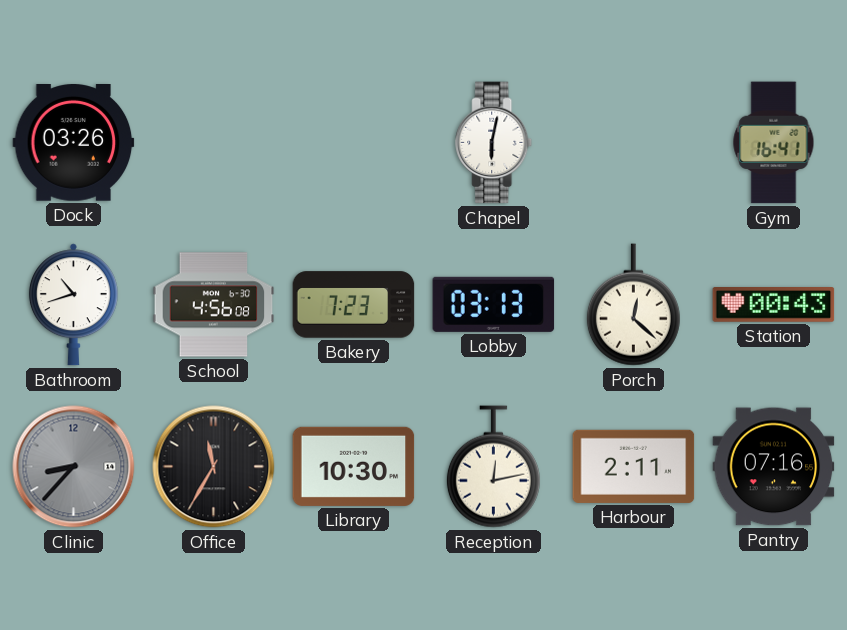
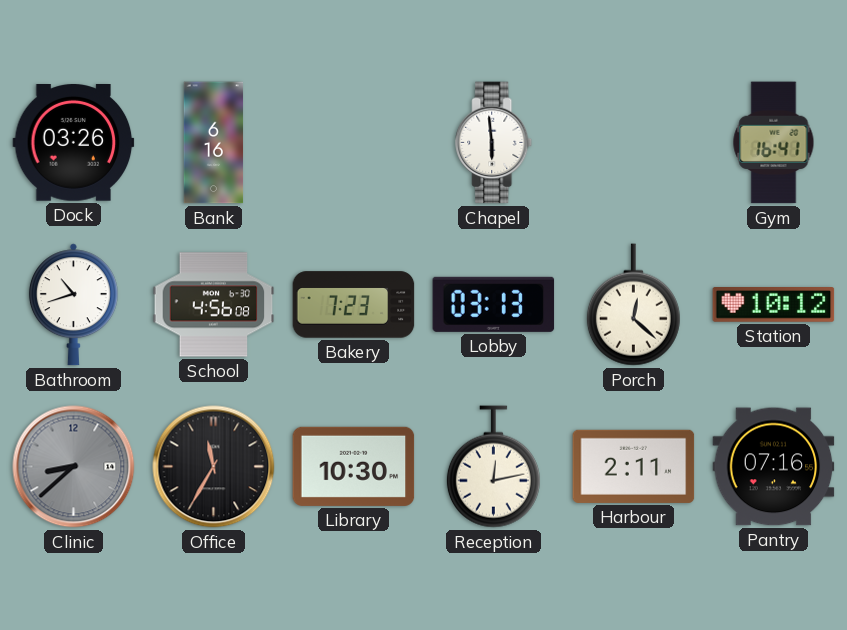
Bank: none -> 6:16 (214, 143)
Chapel: 6:02 -> 5:59 (494, 143)
Station: 00:43 -> 10:12 (774, 305)
Clinic: 8:37 -> 8:38 (74, 467)
